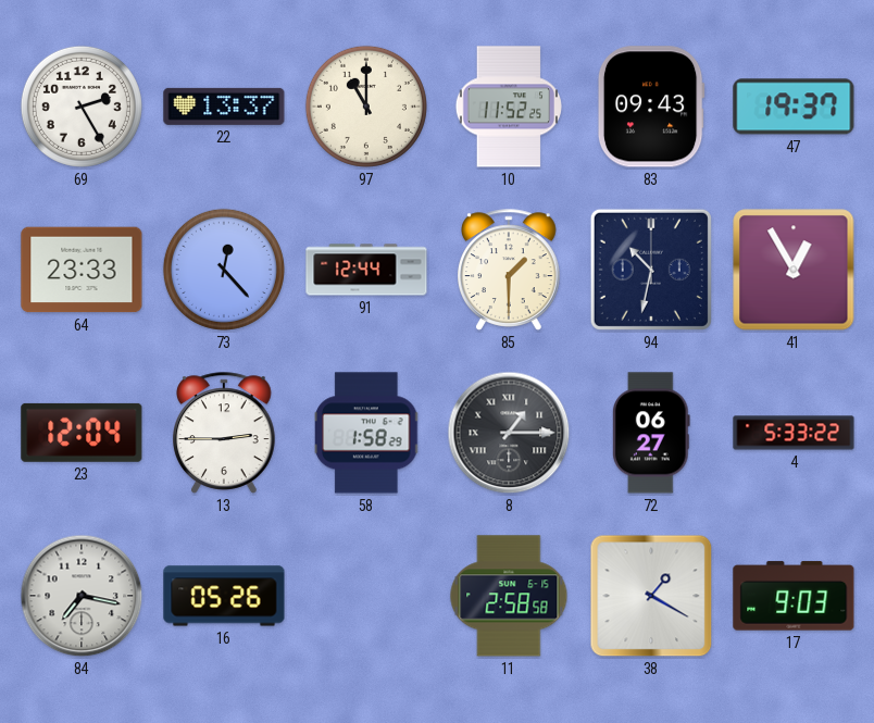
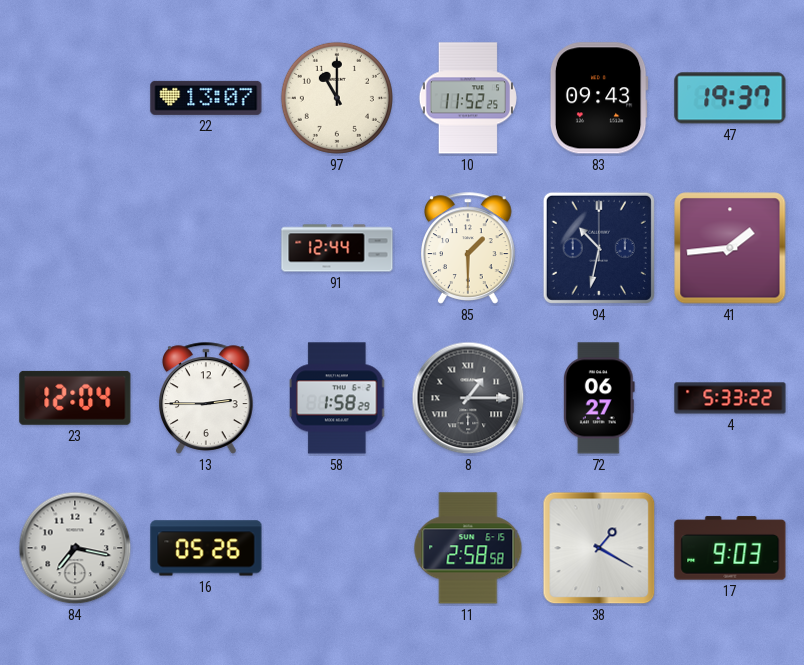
69: 2:25 -> none (82, 107)
22: 13:37 -> 13:07 (206, 98)
64: 23:33 -> none (82, 270)
73: 12:23 -> none (224, 270)
41: 12:55 -> 1:44 (730, 248)
